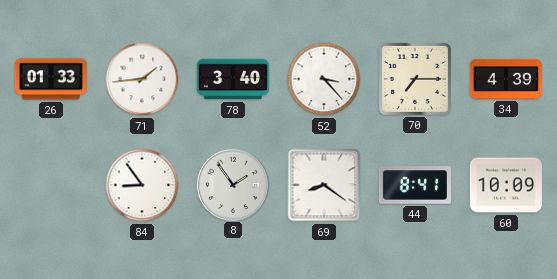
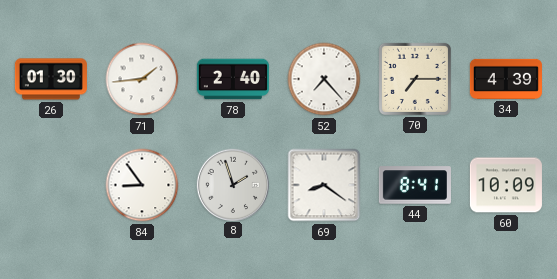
26: 01:33 -> 01:30 (51, 79)
78: 3:40 -> 2:40 (233, 79)
52: 3:23 -> 7:23 (324, 79)
8: 1:54 -> 1:57 (232, 184)
